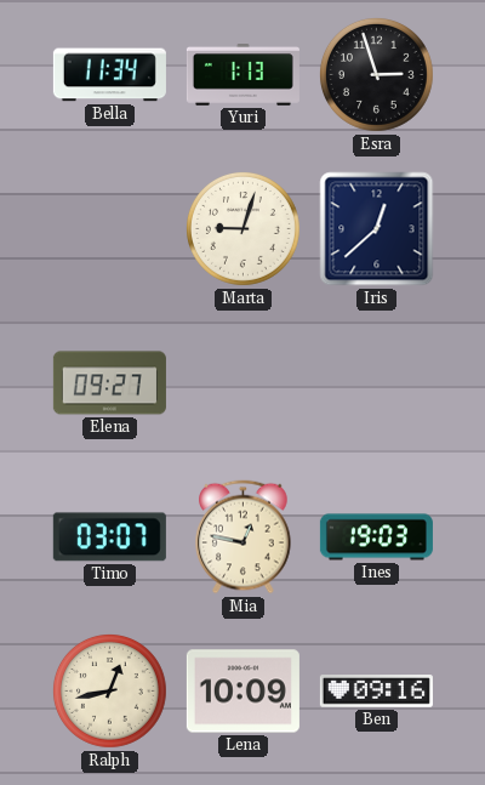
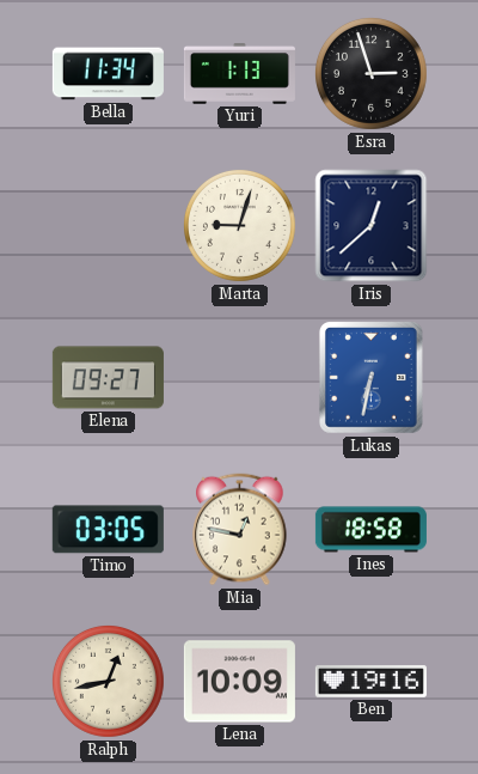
Lukas: none -> 6:32 (370, 378)
Timo: 03:07 -> 03:05 (108, 530)
Ines: 19:03 -> 18:58 (370, 530)
Ben: 09:16 -> 19:16 (370, 682)
